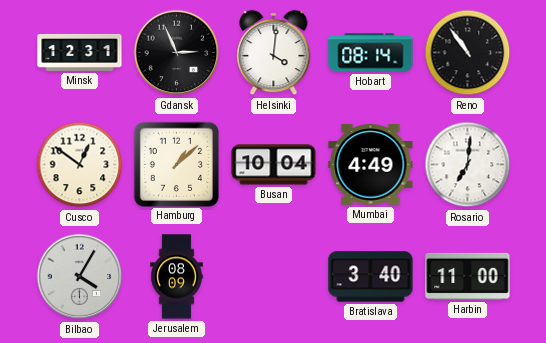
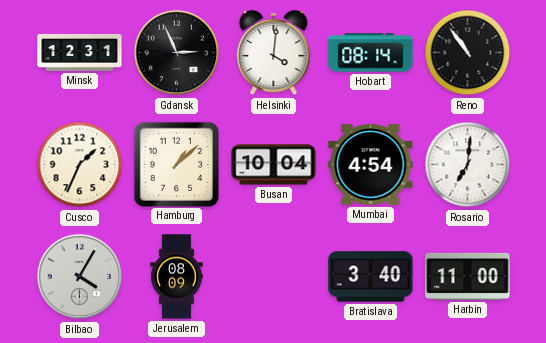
Cusco: 12:51 -> 1:34 (80, 165)
Mumbai: 4:49 -> 4:54 (371, 165)
